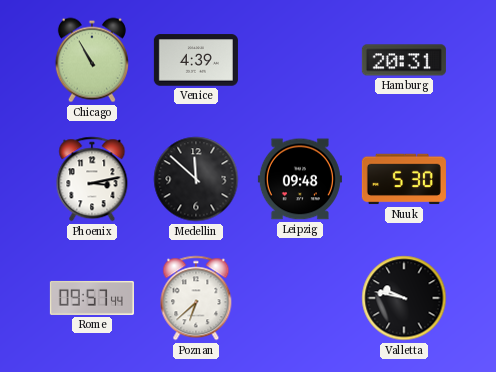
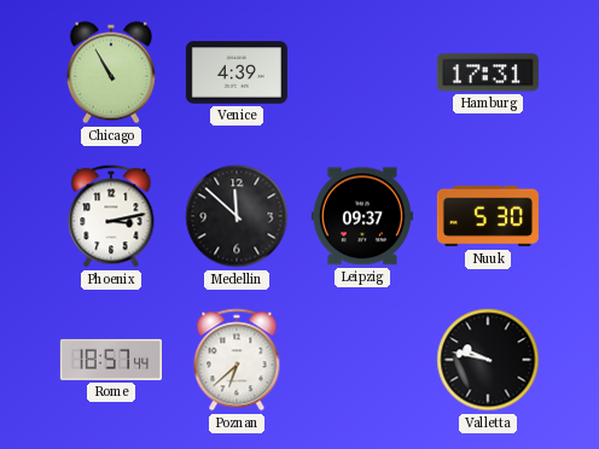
Hamburg: 20:31 -> 17:31 (488, 72)
Leipzig: 09:48 -> 09:37 (362, 216)
Rome: 09:57 -> 18:57 (111, 360)
